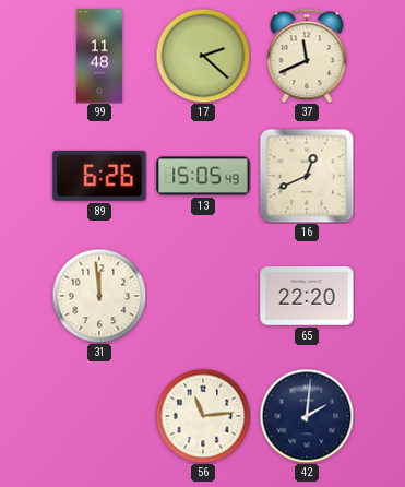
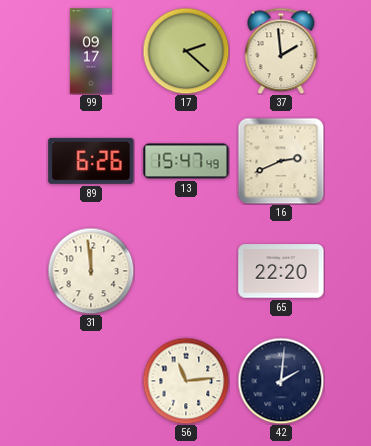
99: 11:48 -> 09:17 (90, 51)
37: 11:41 -> 1:59 (281, 51)
13: 15:05 -> 15:47 (186, 161)
16: 12:41 -> 2:41 (281, 161)
